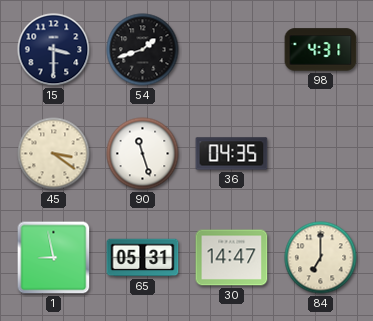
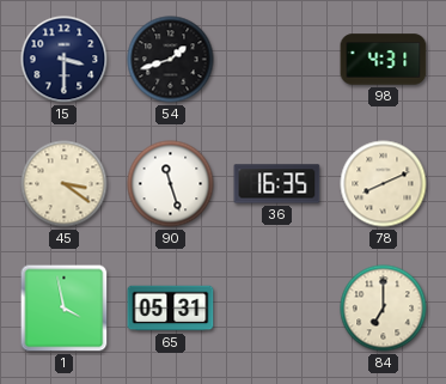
36: 04:35 -> 16:35 (277, 184)
78: none -> 8:11 (384, 184)
1: 8:58 -> 3:58 (65, 309)
30: 14:47 -> none (232, 258)
